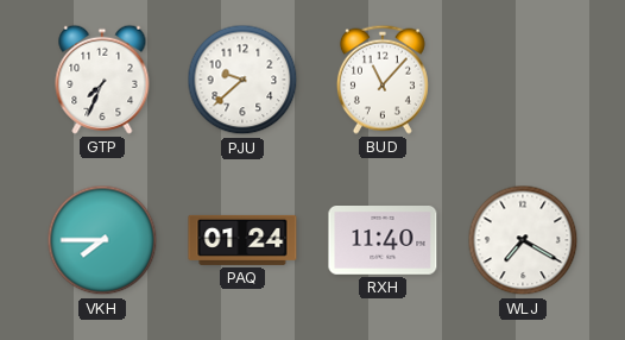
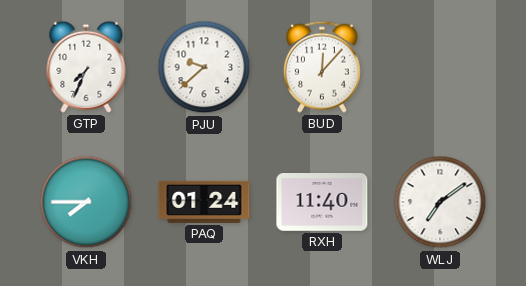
BUD: 11:07 -> 12:07 (322, 67)
WLJ: 7:20 -> 7:09 (440, 202)
